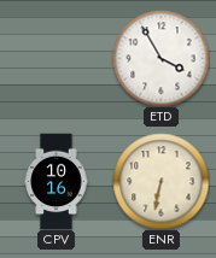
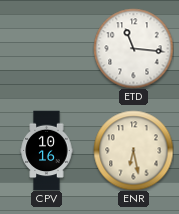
ETD: 3:55 -> 11:16 (133, 48)
ENR: 6:32 -> 6:28 (133, 150)
